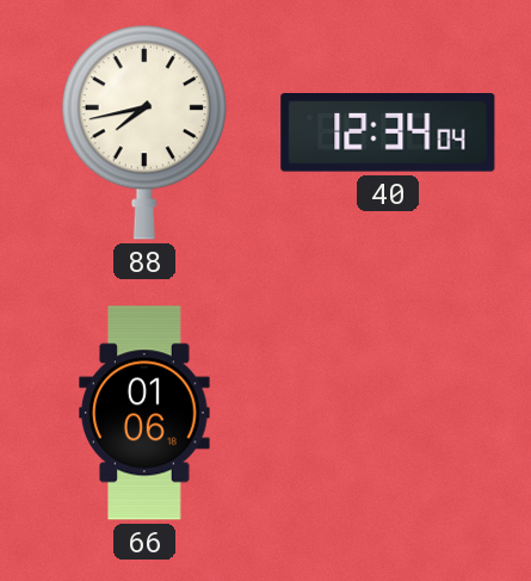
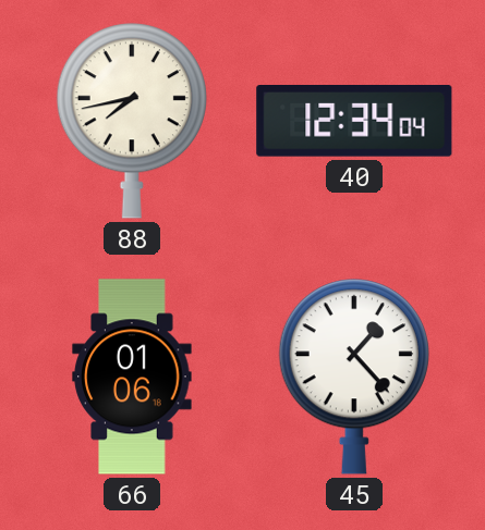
45: none -> 1:23 (354, 377)
